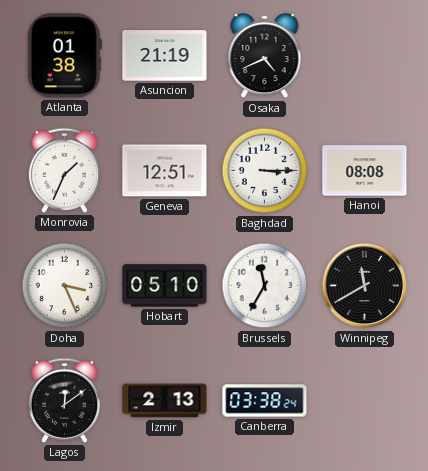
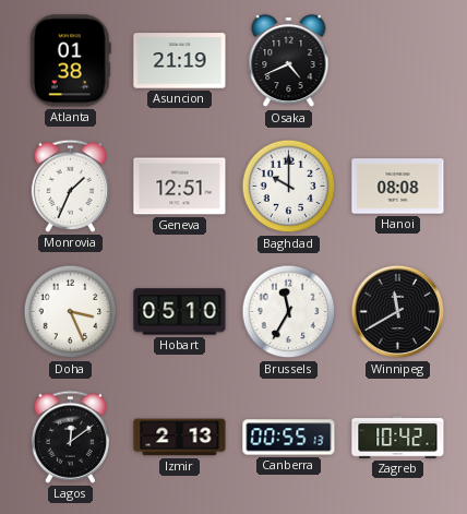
Baghdad: 3:15 -> 10:00 (289, 187)
Canberra: 03:38 -> 00:55 (289, 438)
Zagreb: none -> 10:42 (398, 438)
